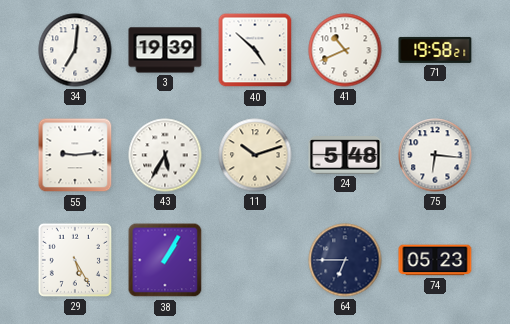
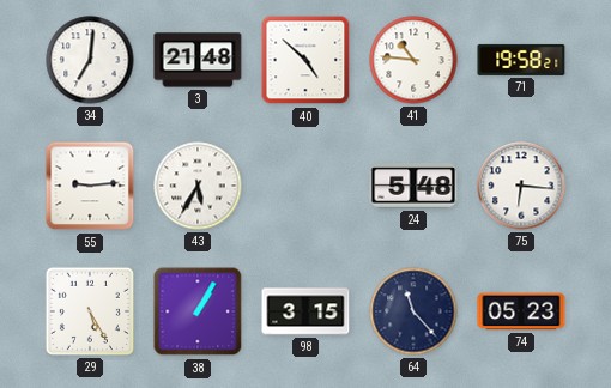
3: 19:39 -> 21:48 (198, 60)
41: 10:41 -> 10:46 (413, 60)
11: 10:12 -> none (255, 155)
98: none -> 3:15 (305, 311)
64: 6:45 -> 11:23 (413, 311)
